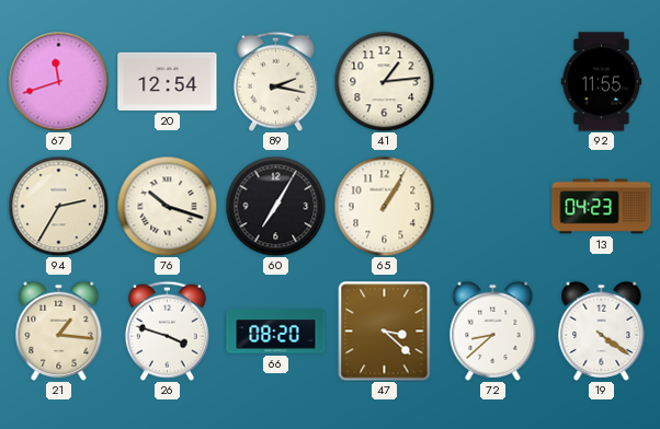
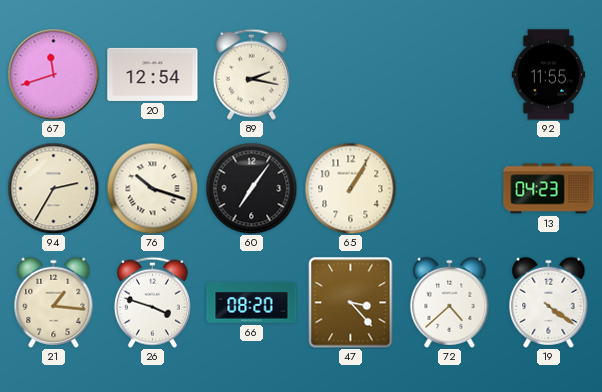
41: 1:14 -> none (384, 81)
60: 7:05 -> 7:06 (251, 188)
47: 3:22 -> 3:23 (351, 303)
72: 8:38 -> 4:38 (450, 302)
